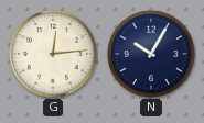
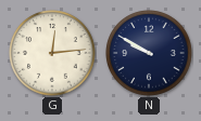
N: 10:05 -> 9:50 (149, 53)
